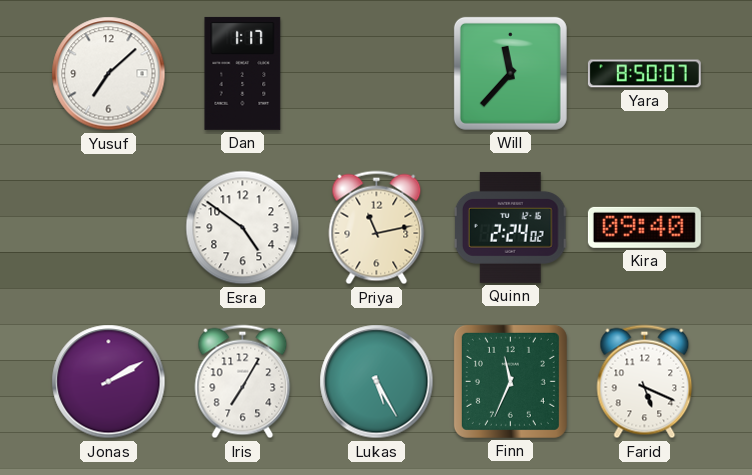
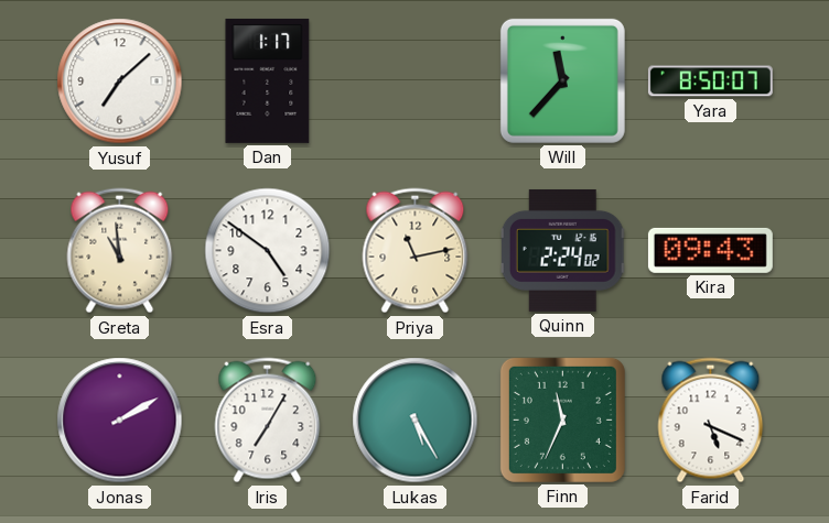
Greta: none -> 10:59 (120, 251)
Kira: 09:40 -> 09:43 (710, 250)
